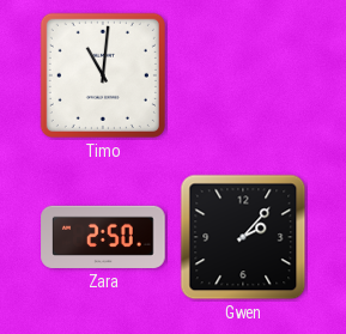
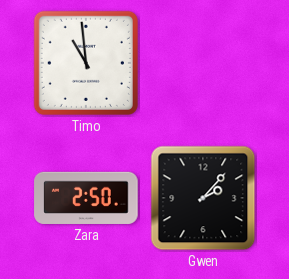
Timo: 11:01 -> 10:59 (86, 63)
